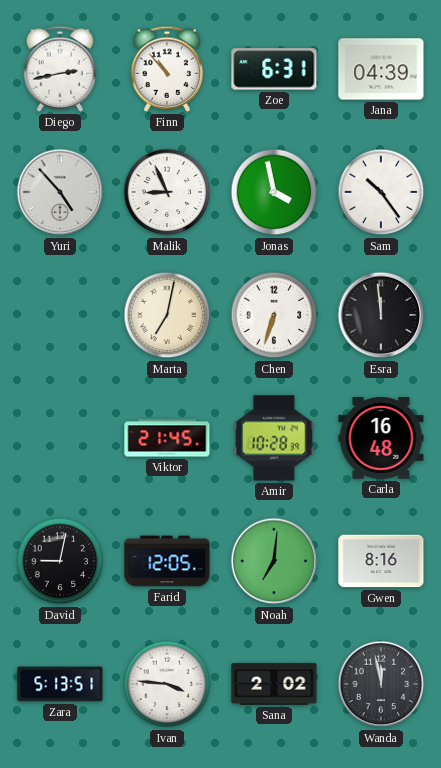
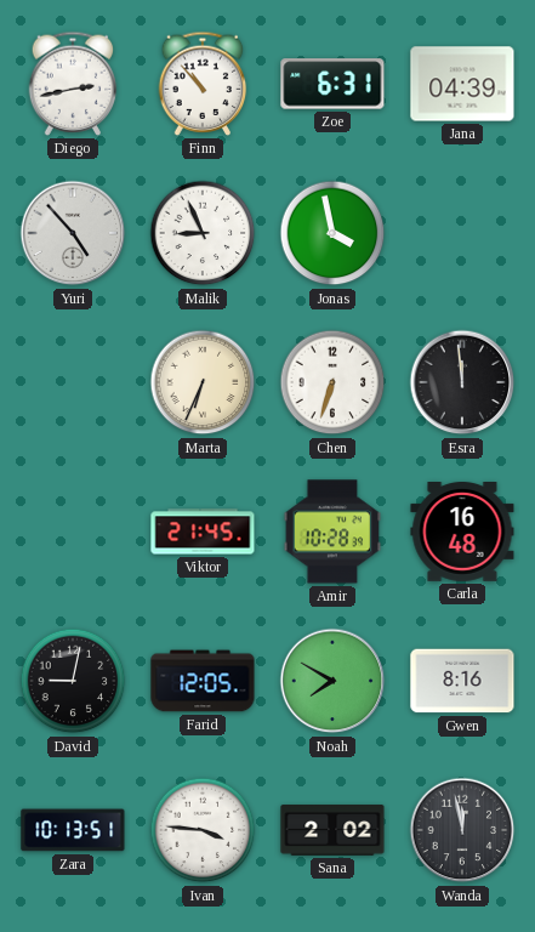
Sam: 10:24 -> none (381, 192)
Marta: 7:02 -> 6:34 (203, 382)
Noah: 7:01 -> 7:50 (332, 681)
Zara: 5:13 -> 10:13 (73, 830)
